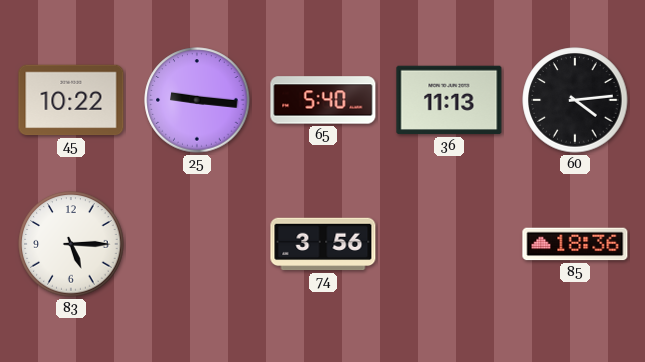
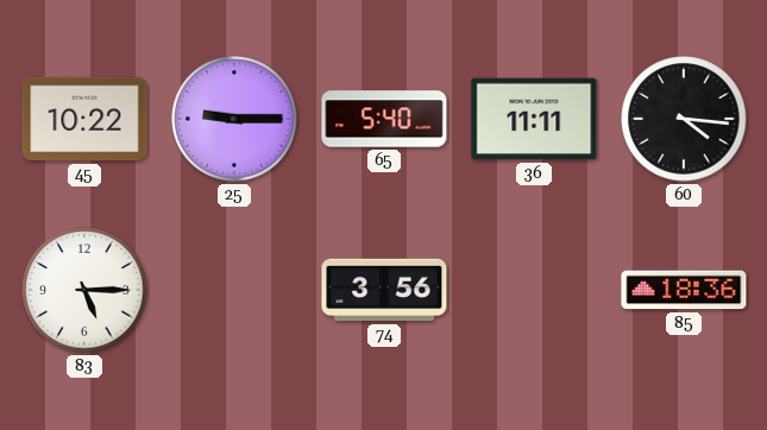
25: 9:16 -> 9:15 (234, 119)
36: 11:13 -> 11:11 (534, 119)
60: 4:14 -> 4:16 (684, 119)
